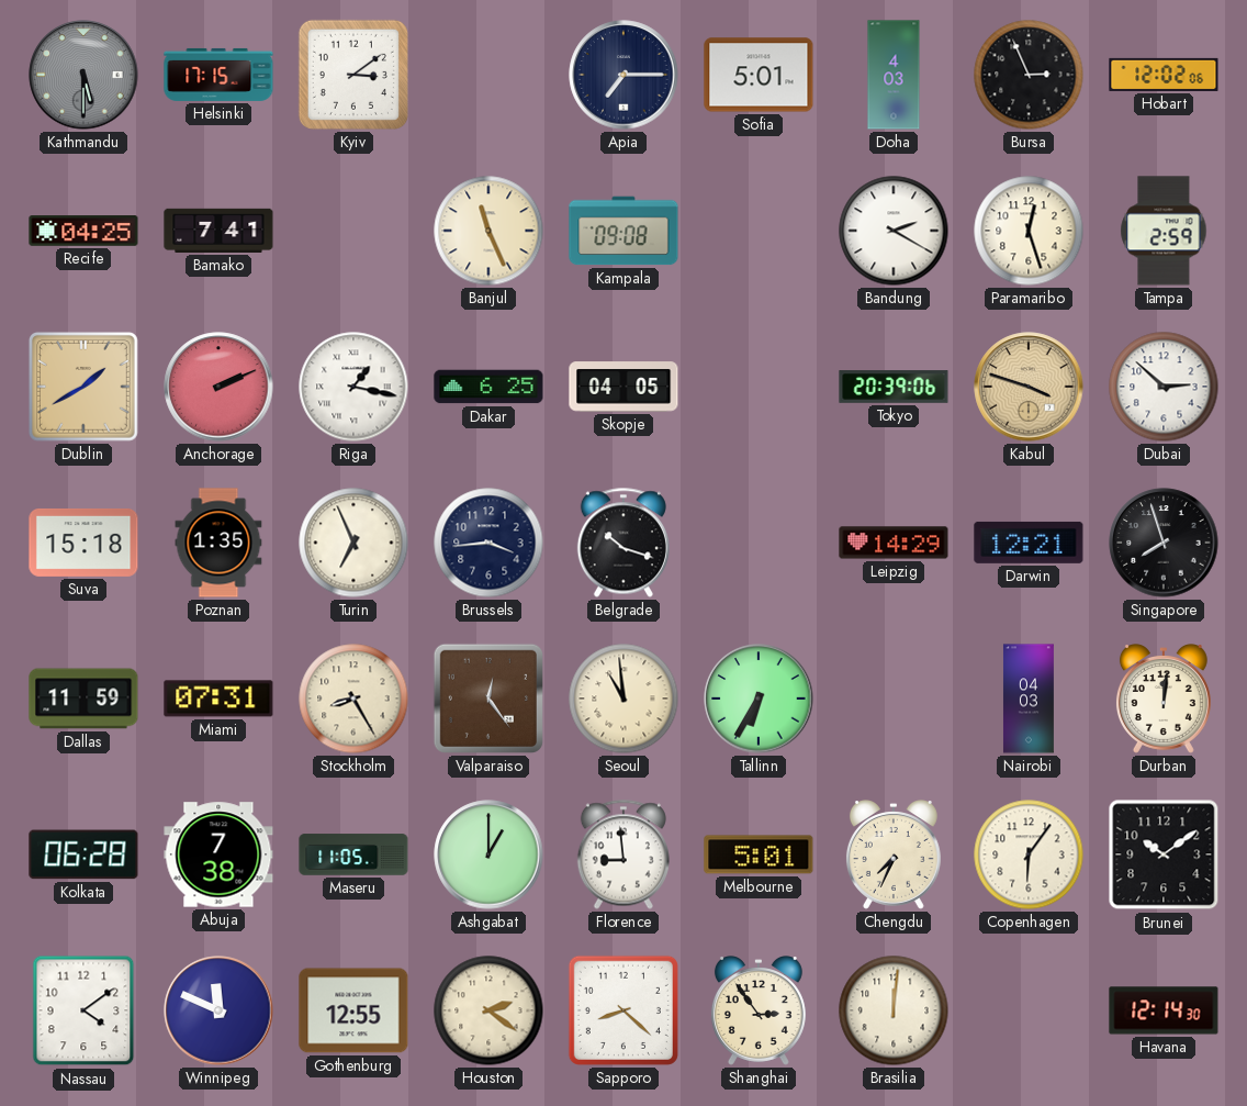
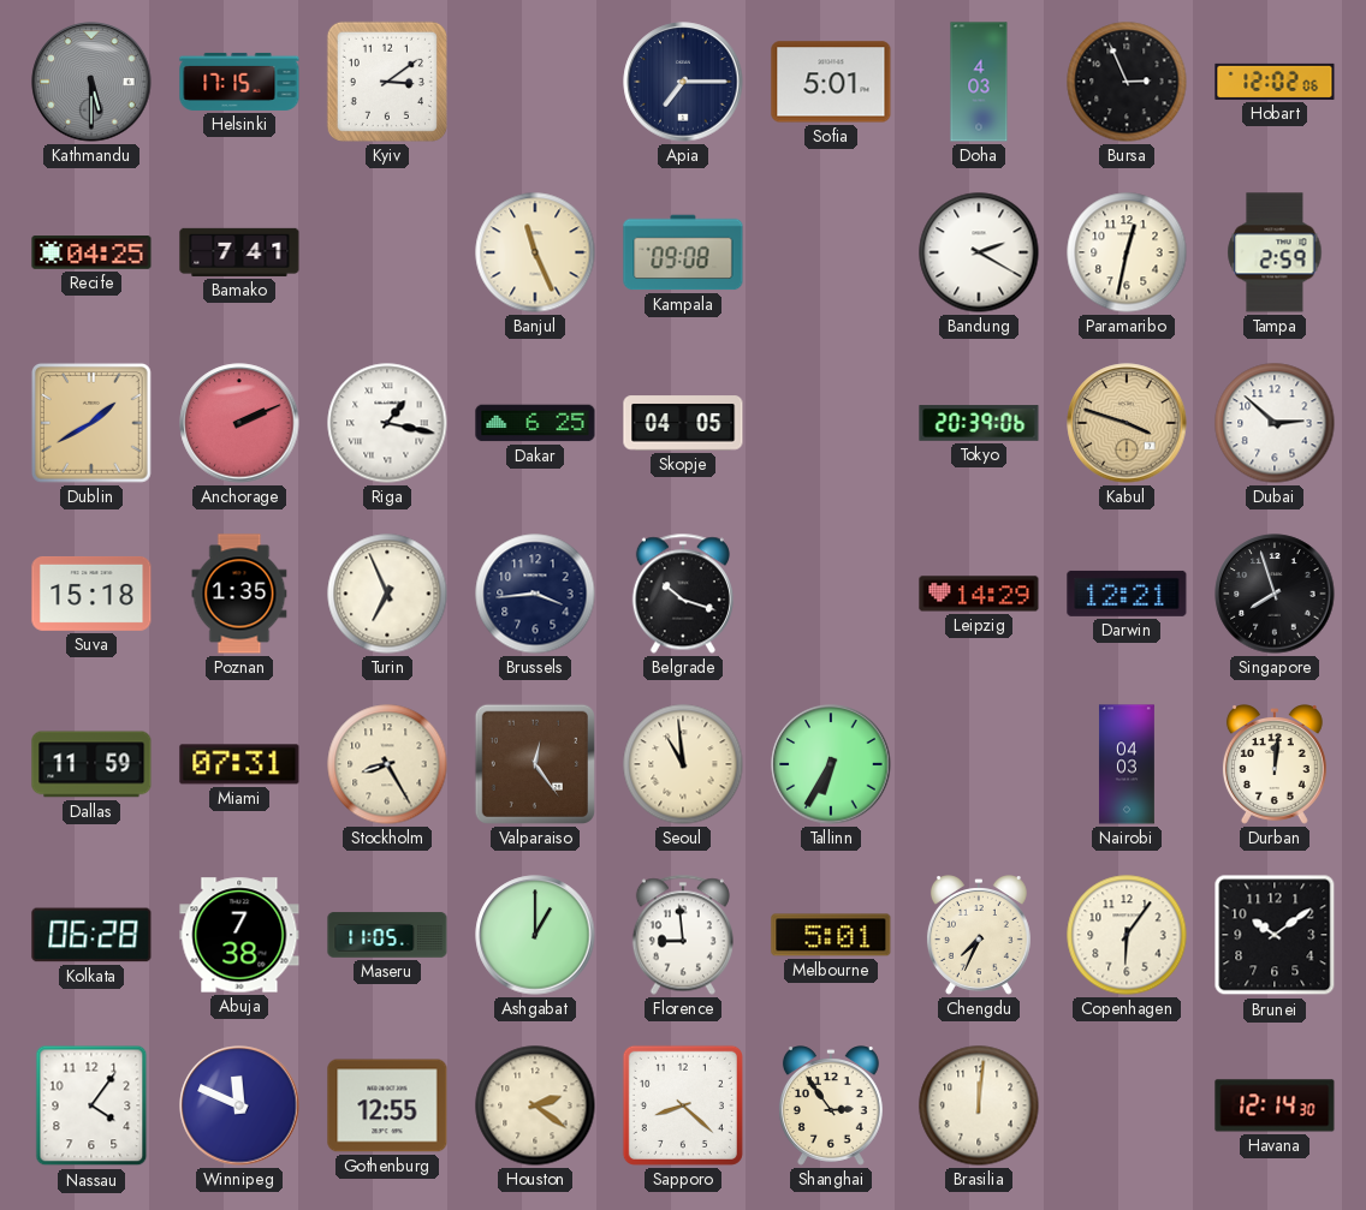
Paramaribo: 12:27 -> 12:32 (1127, 252)
Nassau: 4:09 -> 4:06 (91, 1105)
